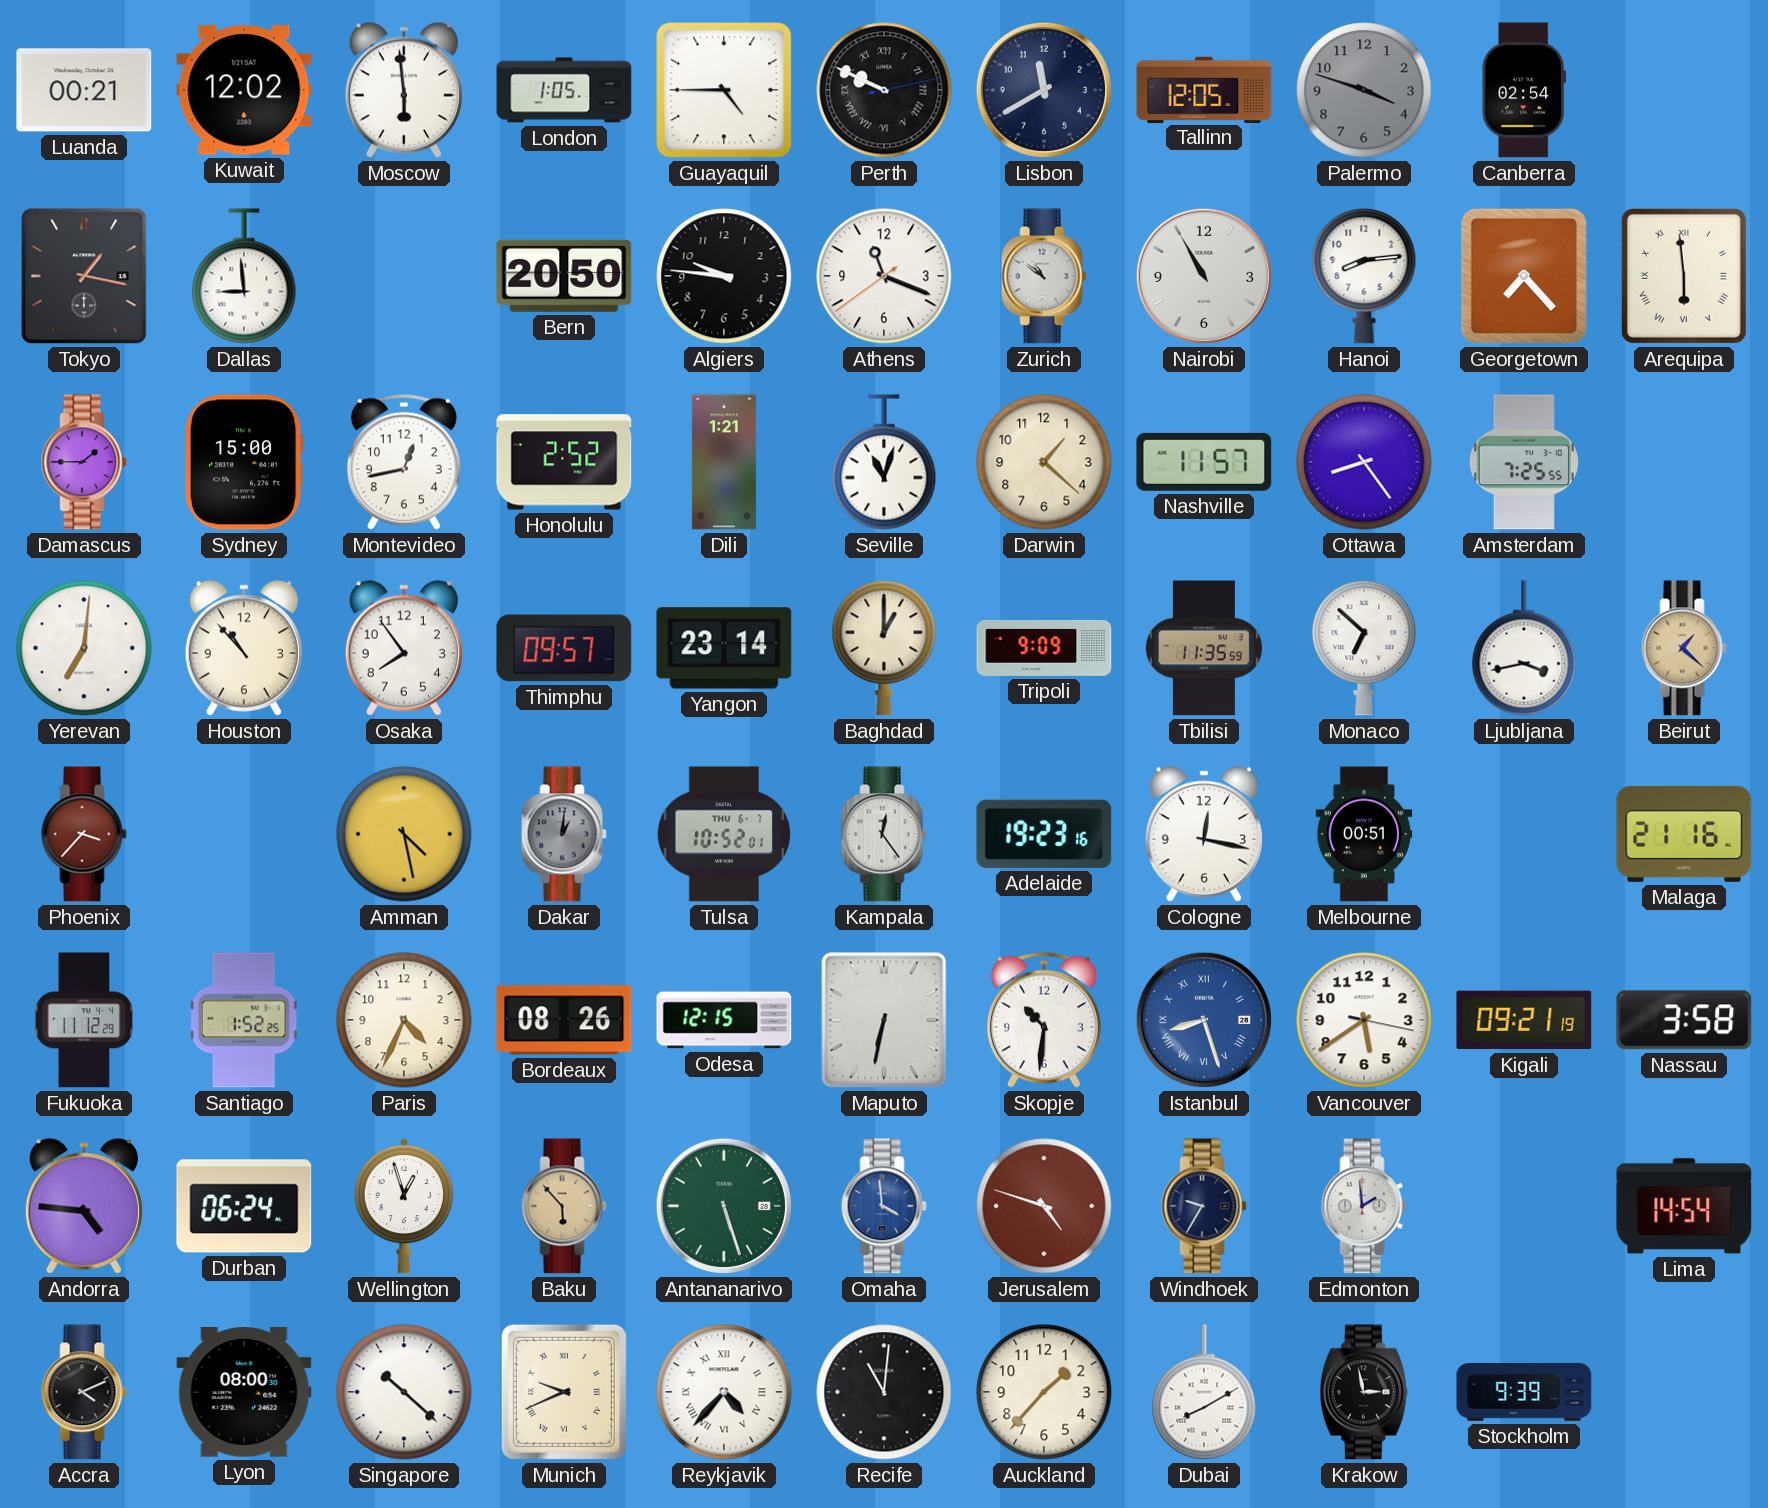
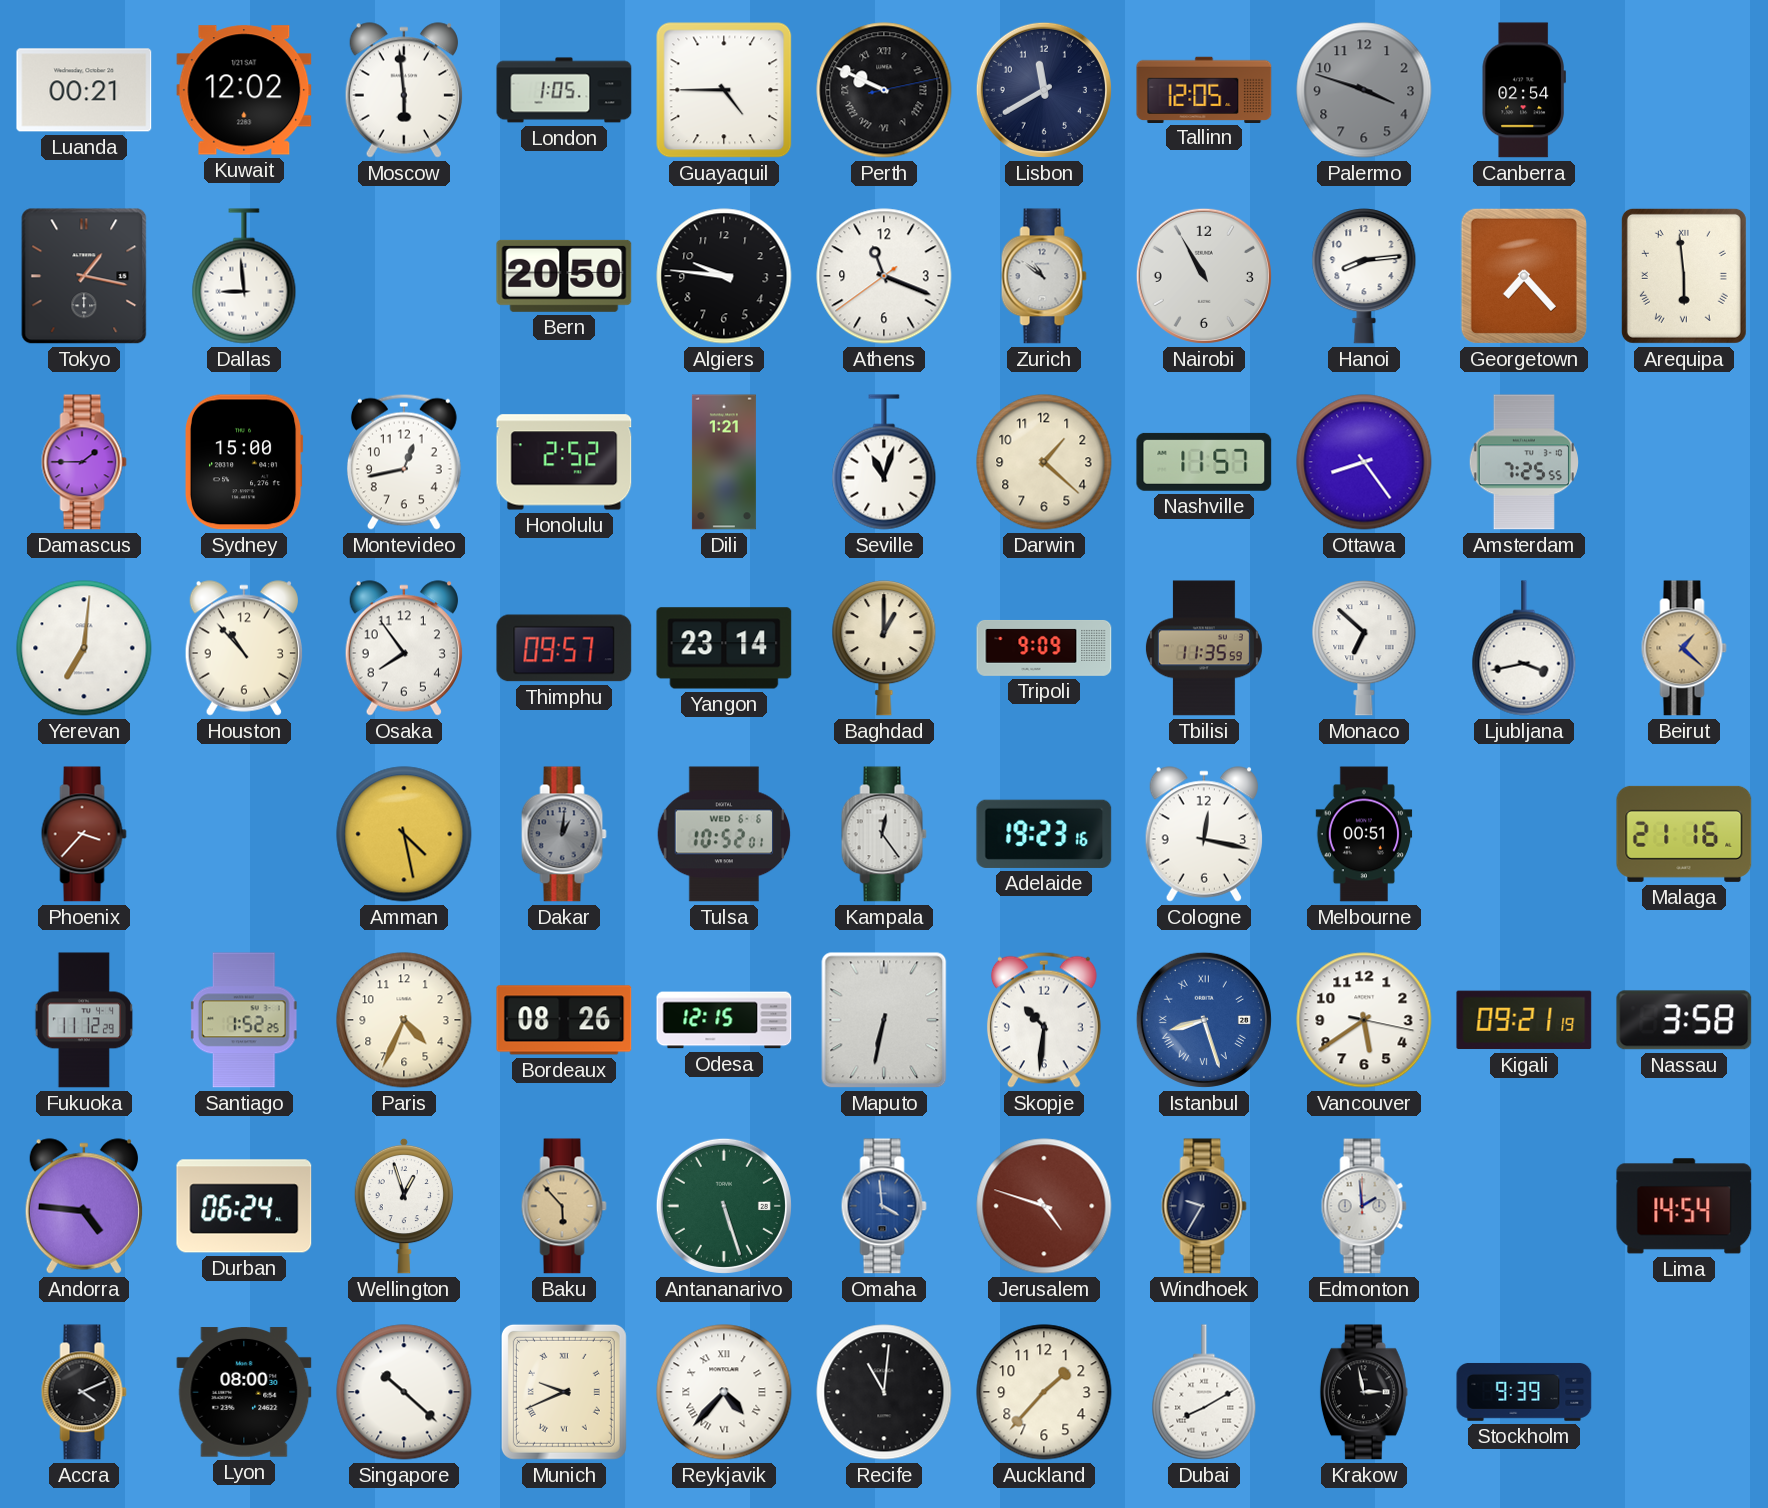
Tulsa date: THU 6-7 -> WED 6-6 (724, 834)
